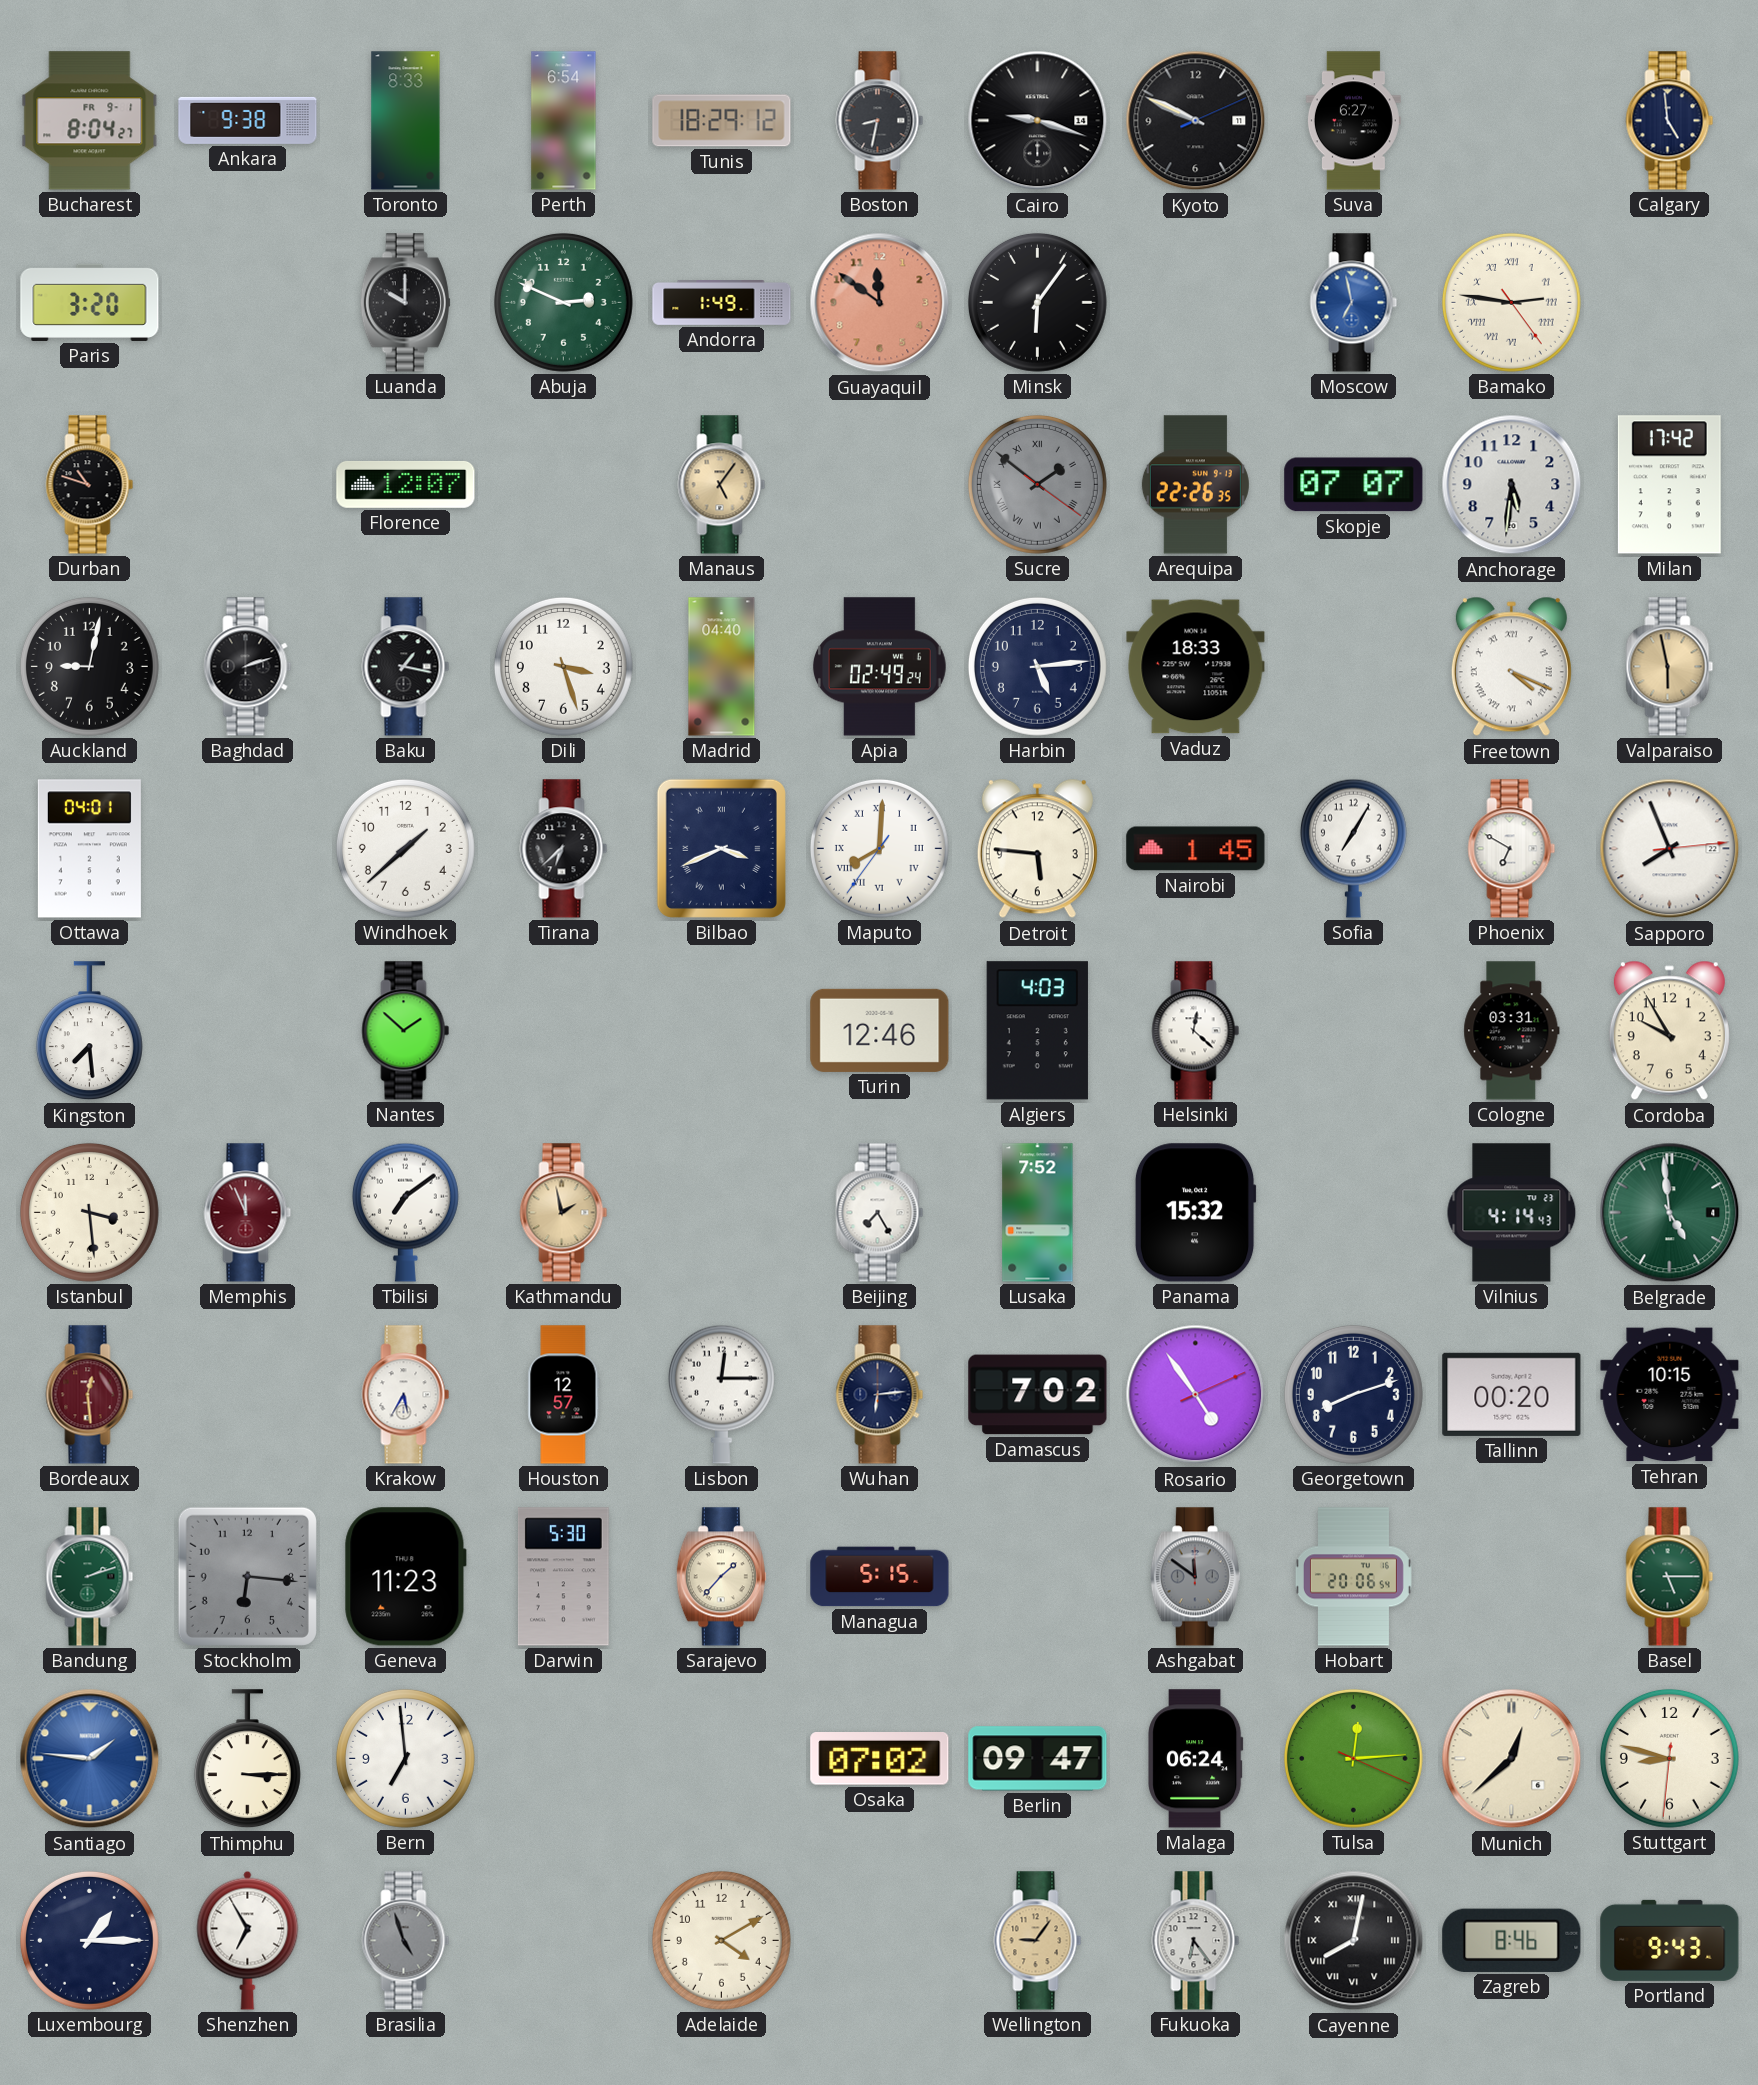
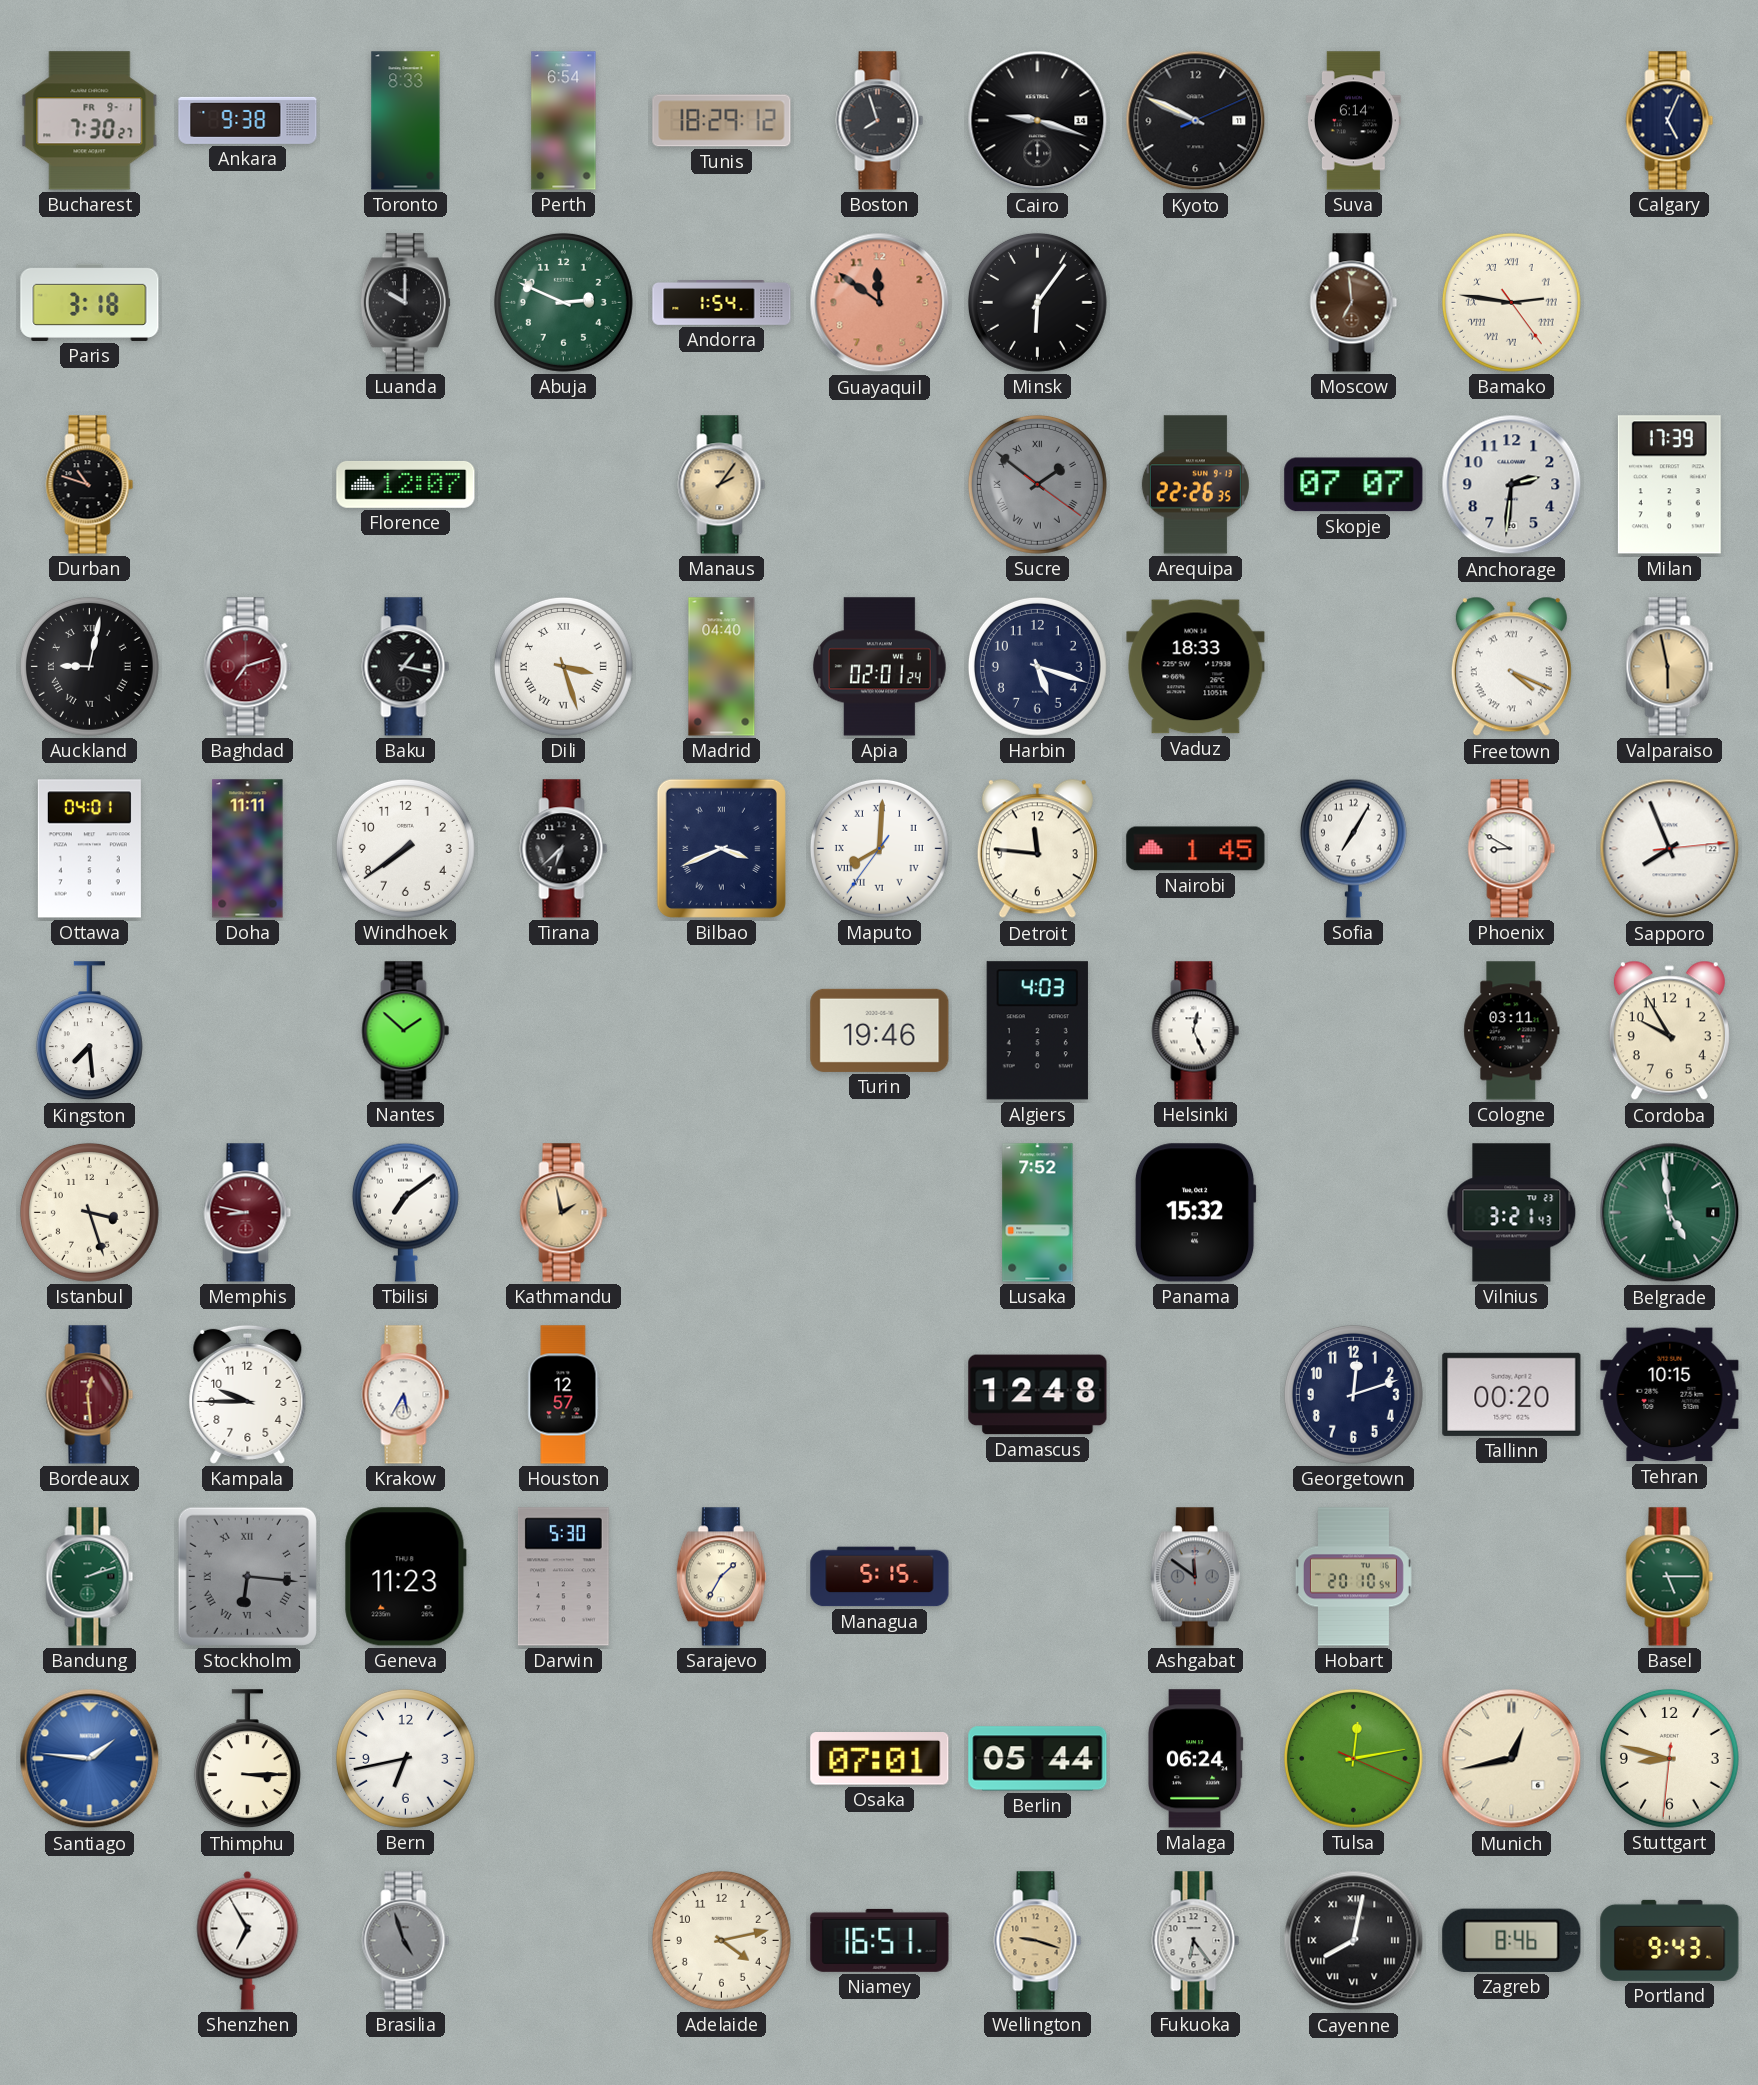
Bucharest: 8:04 -> 7:30 (90, 121)
Boston: 8:32 -> 7:57 (880, 121)
Suva: 6:27 -> 6:14 (1353, 121)
Calgary: 4:59 -> 5:04 (1670, 121)
Paris: 3:20 -> 3:18 (90, 302)
Andorra: 1:49 -> 1:54 (722, 303)
Moscow: 6:58 -> 6:59 (1354, 303)
Moscow dial: blue -> brown (1354, 303)
Manaus: 5:06 -> 2:06 (722, 485)
Anchorage: 5:31 -> 2:31 (1512, 485)
Milan: 17:42 -> 17:39 (1669, 485)
Auckland numerals: Arabic -> Roman (89, 666)
Baghdad: 2:12 -> 7:12 (248, 667)
Baghdad dial: black -> burgundy (248, 667)
Dili numerals: Arabic -> Roman (563, 666)
Apia: 02:49 -> 02:01 (879, 667)
Harbin: 5:14 -> 5:18 (1037, 666)
Doha: none -> 11:11 (248, 849)
Windhoek: 1:38 -> 7:39 (405, 848)
Detroit: 5:46 -> 11:46 (1037, 849)
Phoenix: 6:50 -> 8:50 (1512, 849)
Turin: 12:46 -> 19:46 (880, 1030)
Helsinki: 12:22 -> 12:26 (1196, 1031)
Cologne: 03:31 -> 03:11 (1512, 1031)
Istanbul: 3:29 -> 3:27 (89, 1212)
Memphis: 11:56 -> 8:47 (248, 1213)
Beijing: 7:25 -> none (880, 1213)
Vilnius: 4:14 -> 3:21 (1512, 1213)
Kampala: none -> 9:45 (248, 1394)
Lisbon: 12:15 -> none (721, 1394)
Wuhan: 6:14 -> none (880, 1395)
Damascus: 7:02 -> 12:48 (1038, 1395)
Rosario: 4:54 -> none (1196, 1395)
Georgetown: 8:12 -> 12:12 (1353, 1394)
Stockholm numerals: Arabic -> Roman (247, 1576)
Sarajevo: 1:37 -> 1:35 (721, 1577)
Hobart: 20:06 -> 20:10 (1353, 1577)
Bern: 6:59 -> 6:43 (405, 1758)
Osaka: 07:02 -> 07:01 (880, 1759)
Berlin: 09:47 -> 05:44 (1038, 1759)
Tulsa: 12:14 -> 12:13 (1353, 1758)
Munich: 12:38 -> 12:43 (1512, 1759)
Luxembourg: 1:15 -> none (89, 1940)
Adelaide: 4:10 -> 4:13 (721, 1940)
Niamey: none -> 16:51 (880, 1940)
Wellington: 9:06 -> 9:18 (1038, 1941)
